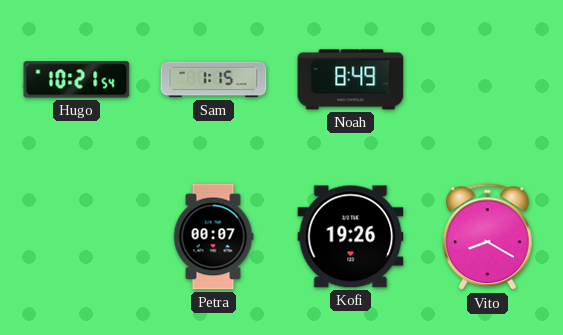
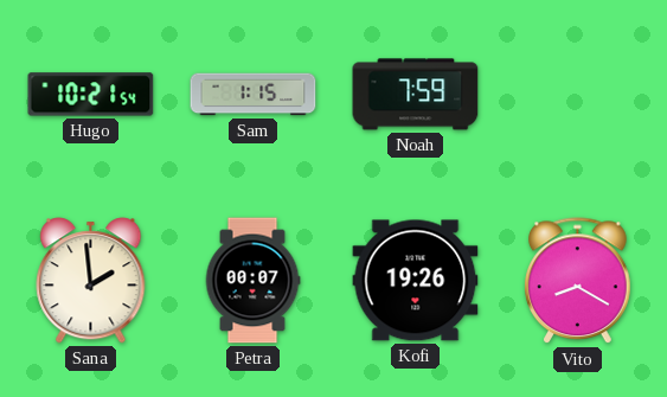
Noah: 8:49 -> 7:59 (416, 95)
Sana: none -> 1:59 (91, 281)
